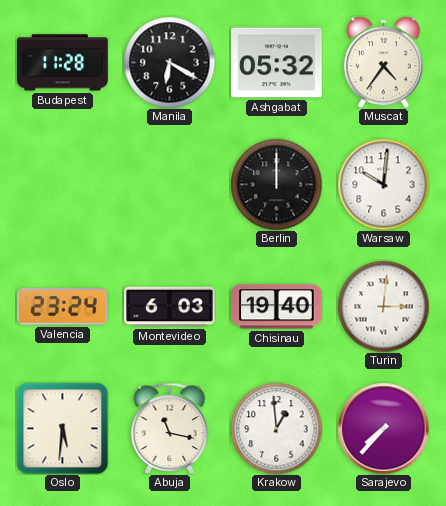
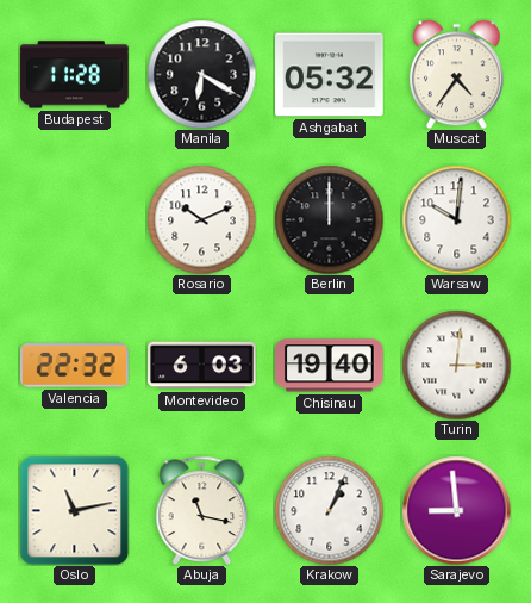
Rosario: none -> 10:11 (201, 219)
Valencia: 23:24 -> 22:32 (75, 366)
Oslo: 5:31 -> 11:13 (74, 510)
Krakow: 12:59 -> 1:04 (329, 510)
Sarajevo: 7:37 -> 8:59 (456, 510)
